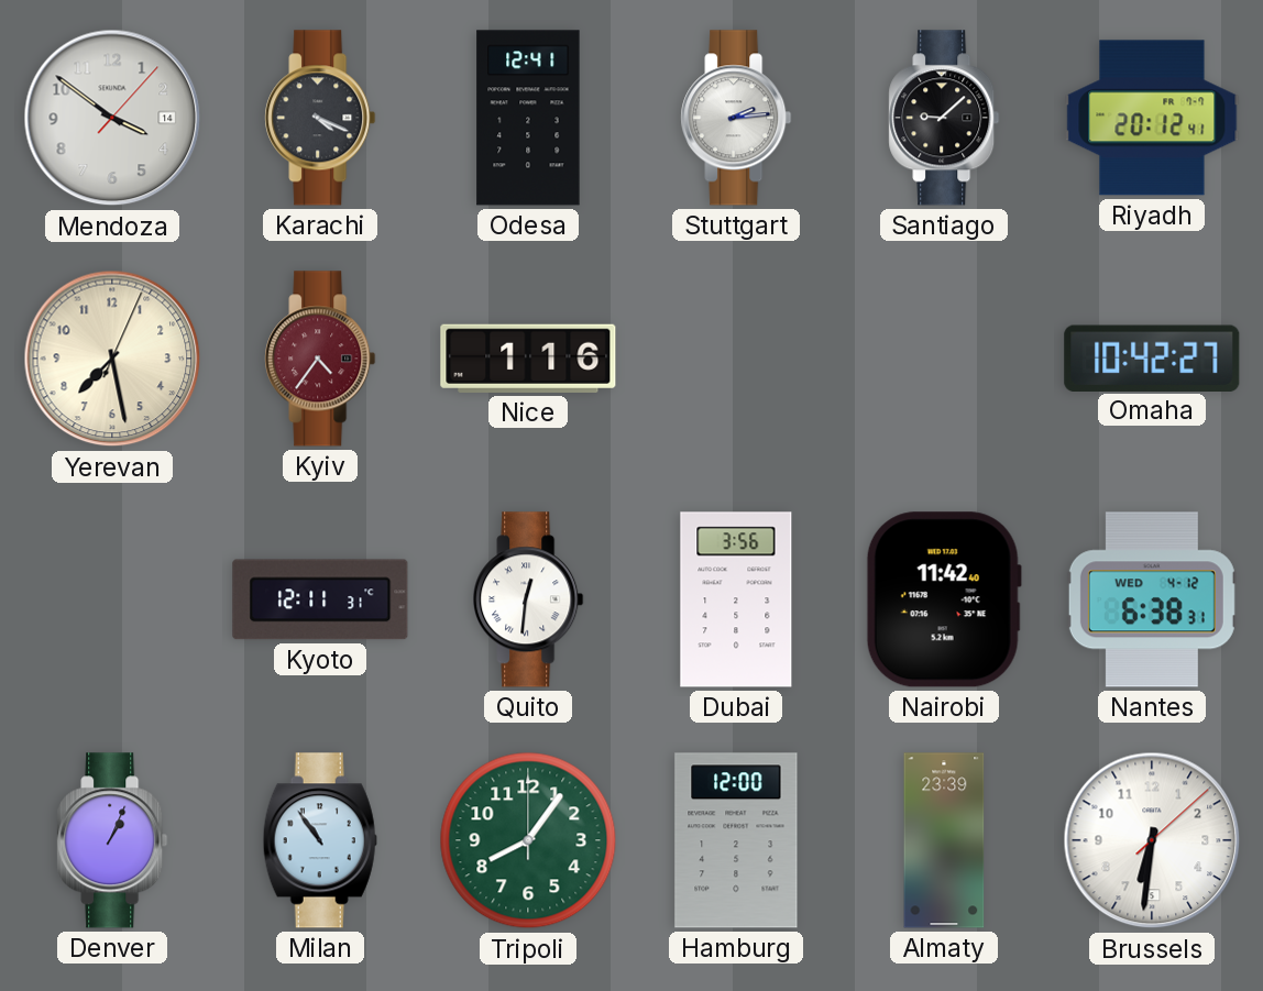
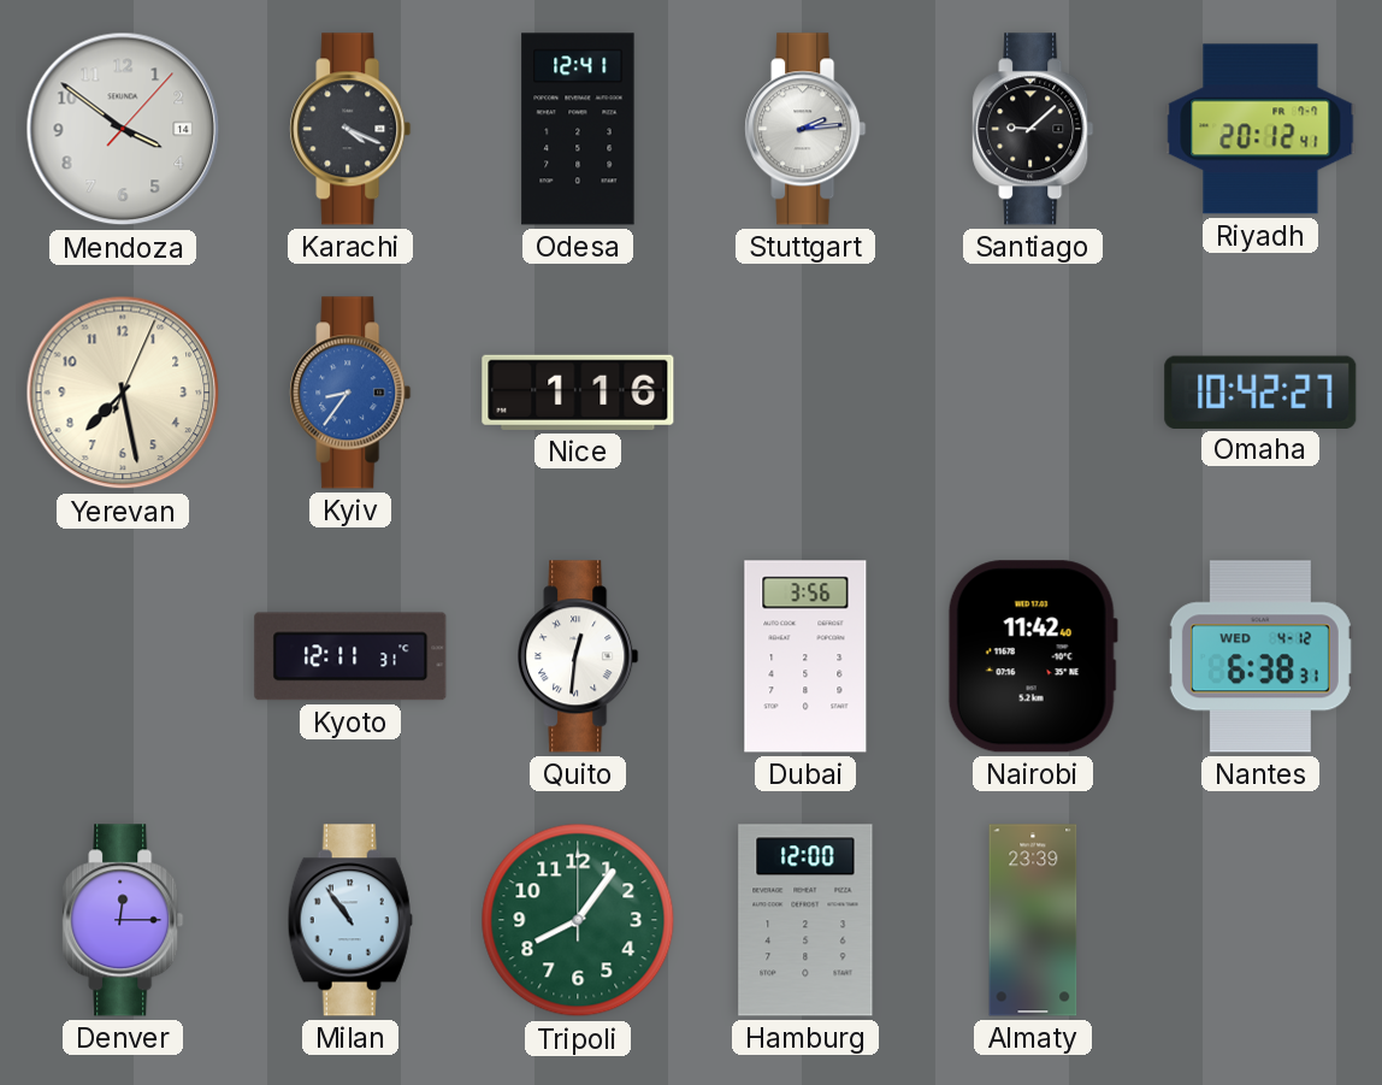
Kyiv: 4:36 -> 8:36 (350, 393)
Kyiv dial: burgundy -> blue (350, 393)
Denver: 1:04 -> 12:15 (123, 920)
Brussels: 6:31 -> none (1152, 840)
